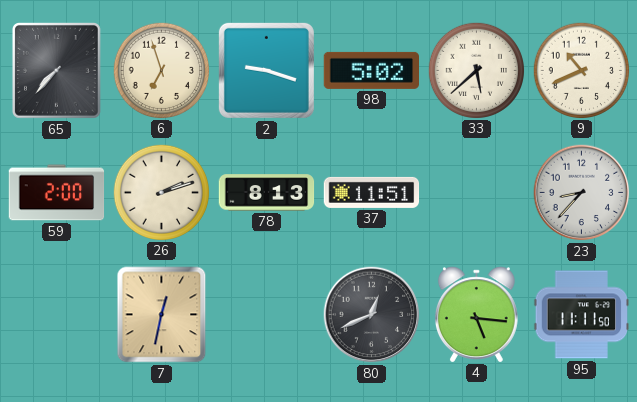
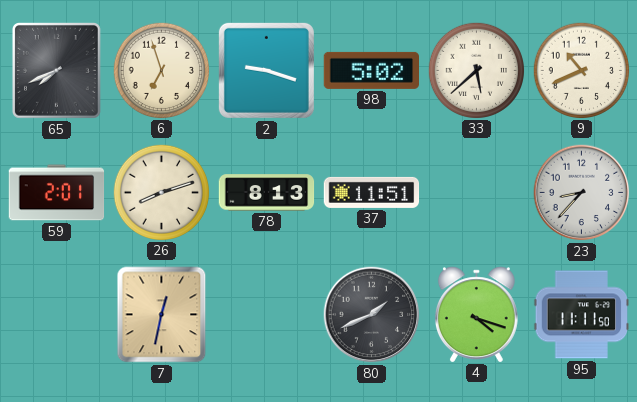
65: 7:37 -> 7:41 (56, 71)
59: 2:00 -> 2:01 (57, 193)
26: 2:12 -> 8:12 (161, 192)
80: 12:41 -> 1:41 (372, 315)
4: 5:16 -> 4:18 (476, 314)
